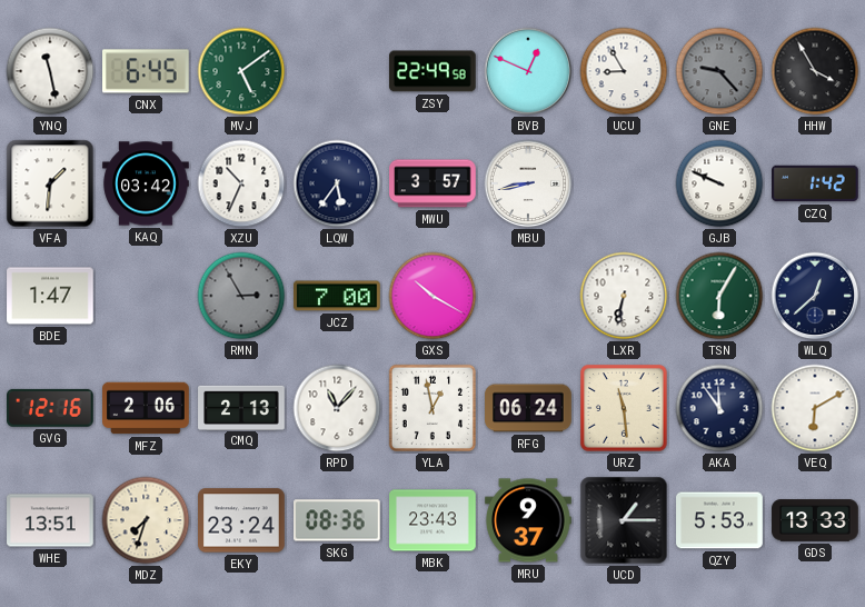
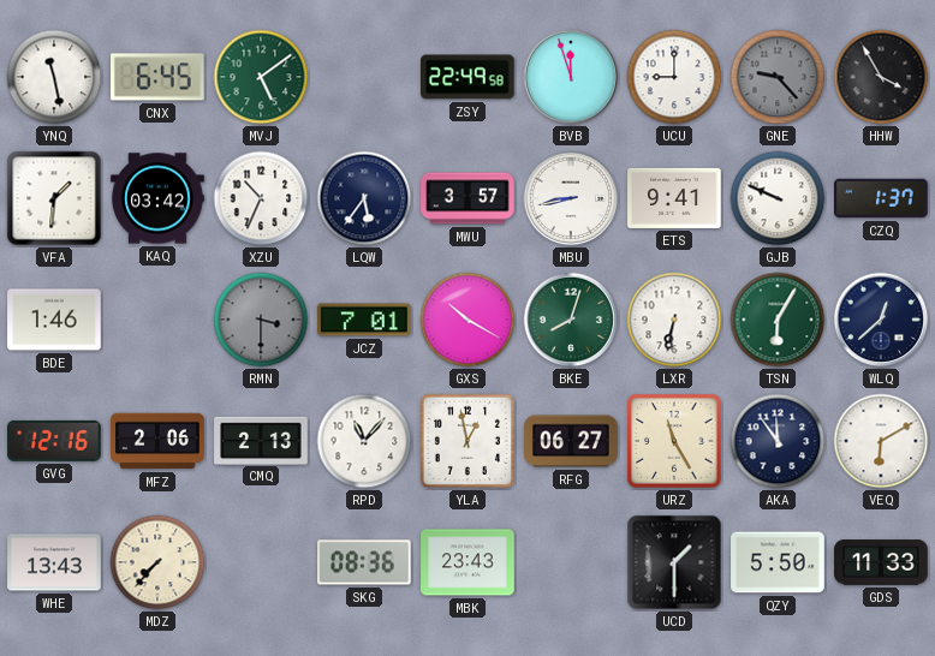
BVB: 12:49 -> 11:57 (571, 77)
UCU: 8:55 -> 9:00 (674, 77)
ETS: none -> 9:41 (674, 198)
CZQ: 1:42 -> 1:37 (881, 198)
BDE: 1:47 -> 1:46 (54, 320)
RMN: 2:55 -> 3:30 (261, 320)
JCZ: 7:00 -> 7:01 (364, 320)
BKE: none -> 8:03 (571, 320)
RFG: 06:24 -> 06:27 (571, 441)
URZ: 11:29 -> 11:25 (674, 441)
WHE: 13:51 -> 13:43 (54, 562)
MDZ: 7:33 -> 7:37 (157, 562)
EKY: 23:24 -> none (241, 520)
MRU: 9:37 -> none (528, 520)
UCD: 1:15 -> 1:30 (674, 562)
QZY: 5:53 -> 5:50 (778, 562)
GDS: 13:33 -> 11:33 (881, 562)
